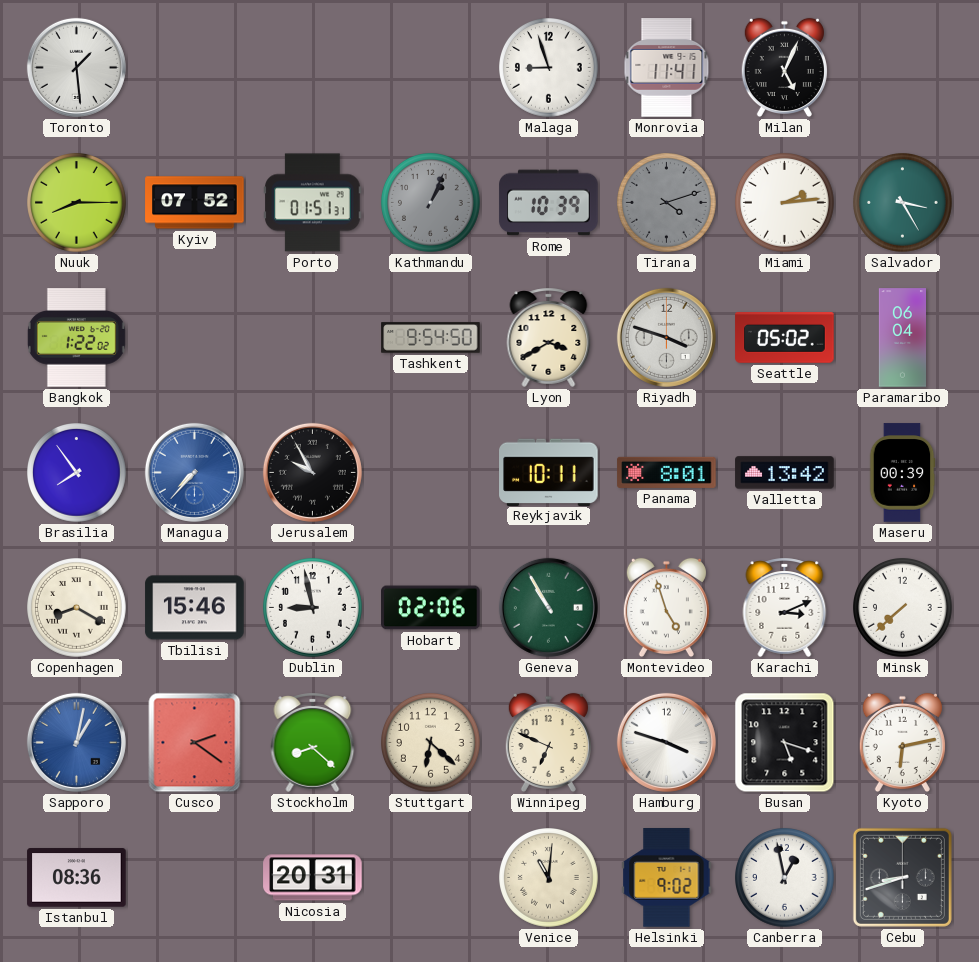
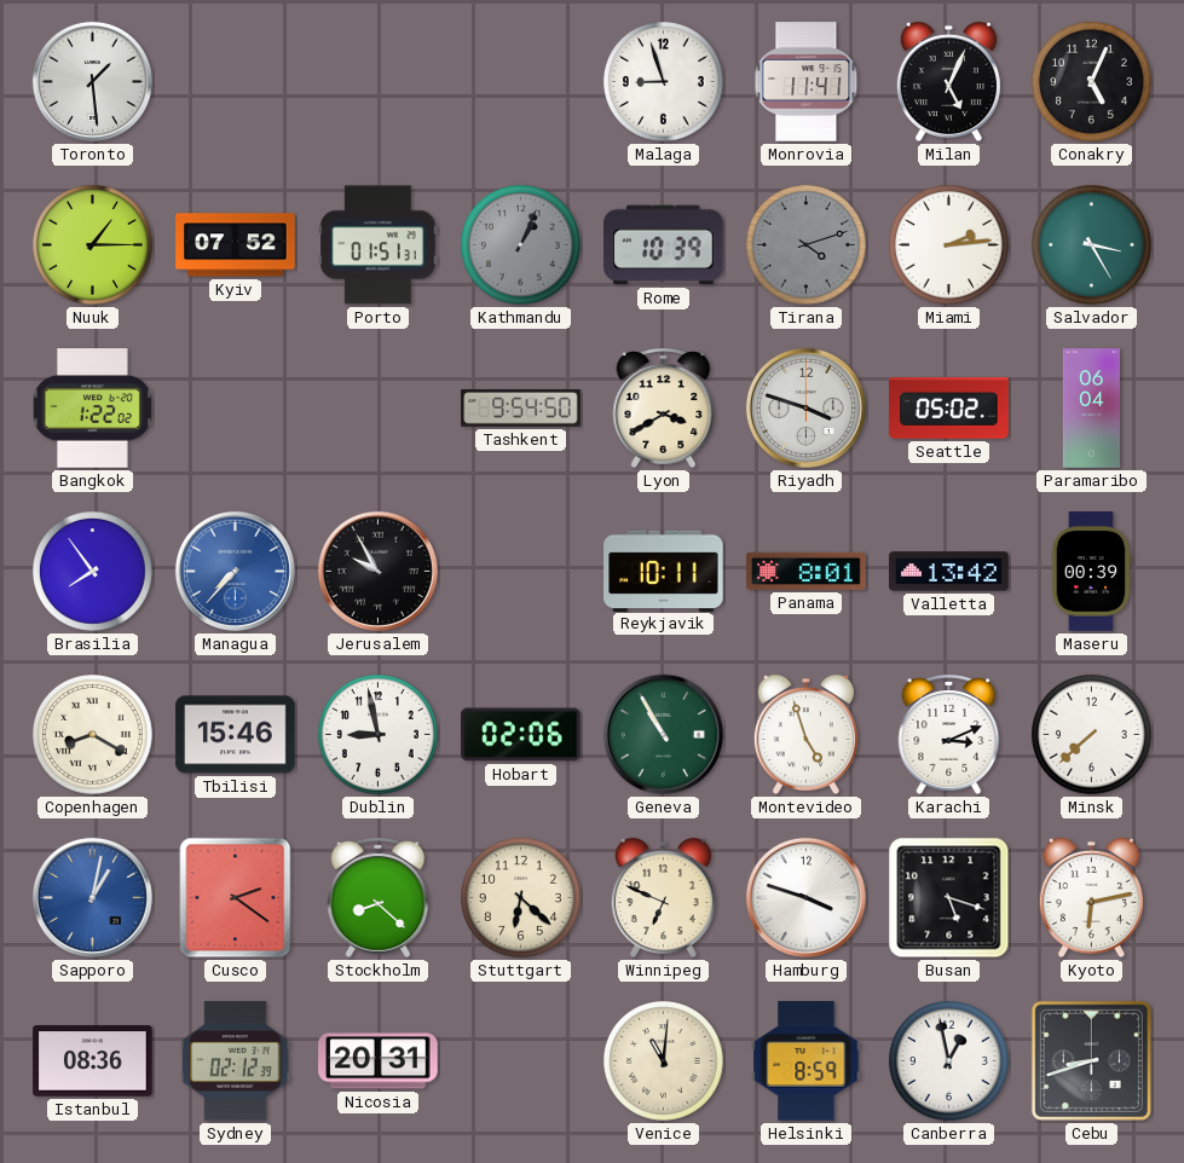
Conakry: none -> 5:04 (1092, 82)
Nuuk: 8:15 -> 1:15 (93, 245)
Sydney: none -> 02:12 (236, 1061)
Helsinki: 9:02 -> 8:59 (807, 1061)
